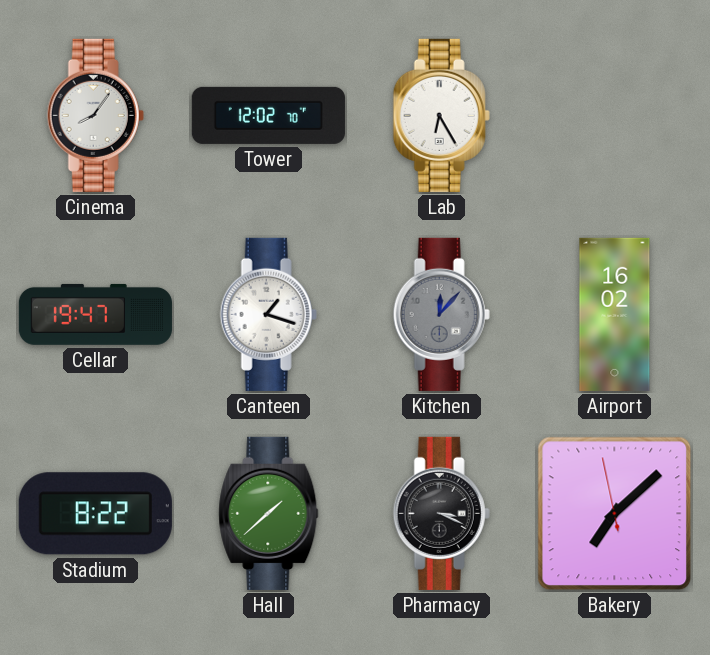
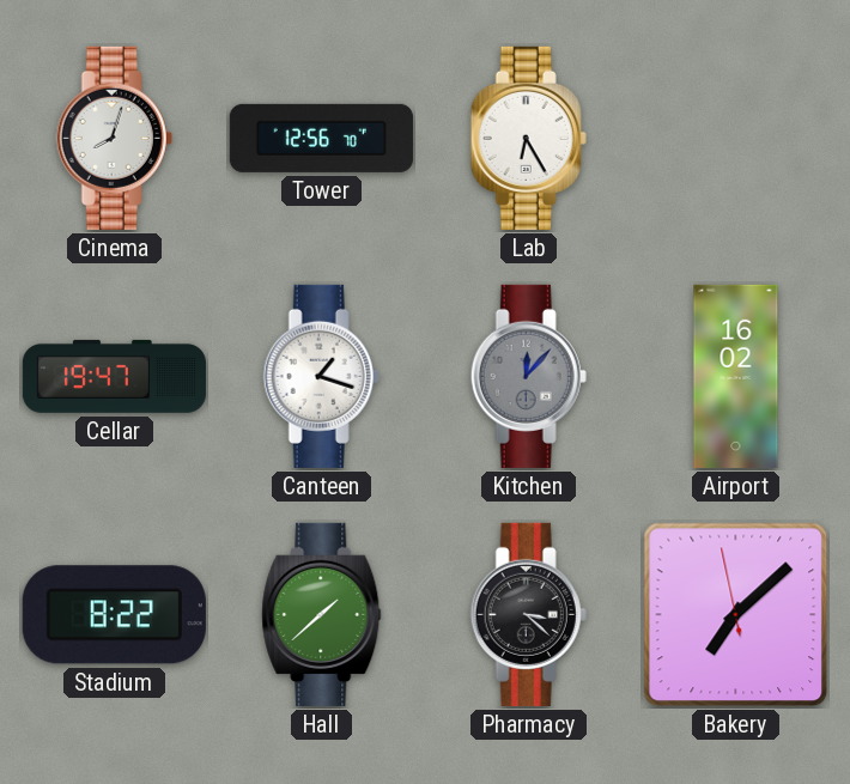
Cinema: 8:06 -> 8:03 (114, 138)
Tower: 12:02 -> 12:56 (321, 138)
Pharmacy: 3:19 -> 3:22 (528, 614)
